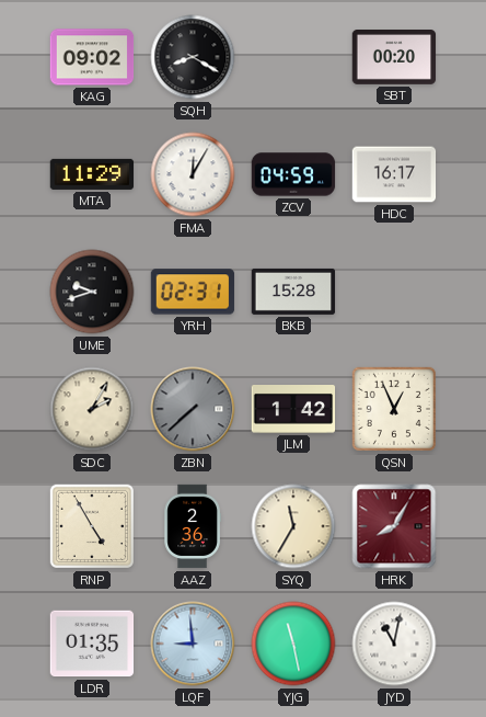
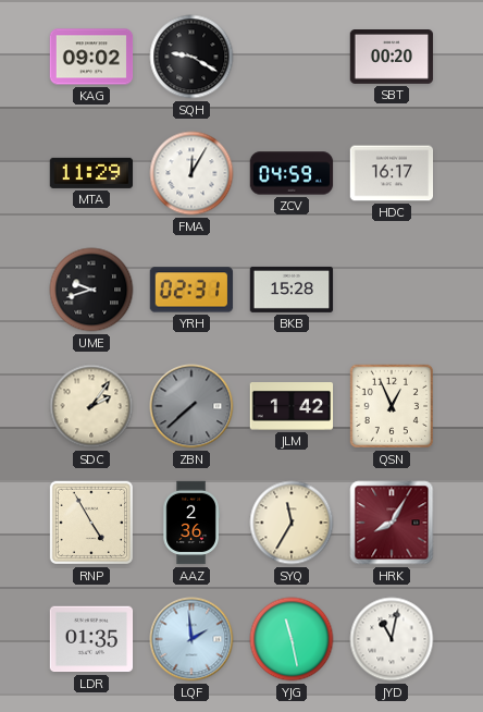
SQH: 8:20 -> 9:20 (191, 57)
SDC: 2:05 -> 2:06 (91, 406)
LQF: 8:59 -> 1:59 (191, 639)
